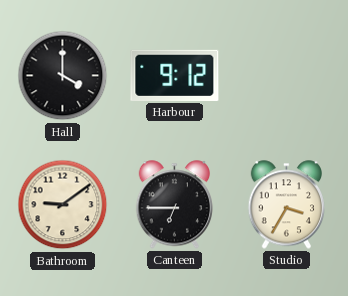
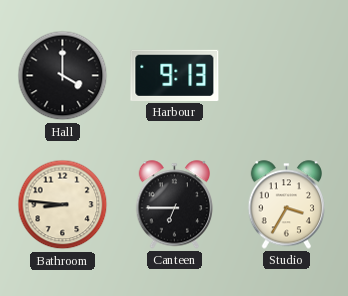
Harbour: 9:12 -> 9:13 (175, 75)
Bathroom: 9:09 -> 8:46 (63, 205)
